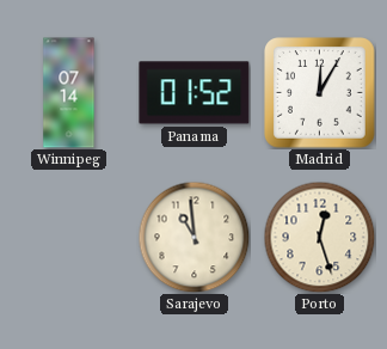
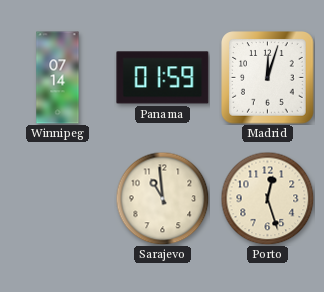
Panama: 01:52 -> 01:59 (163, 78)
Madrid: 12:05 -> 12:03 (268, 78)
